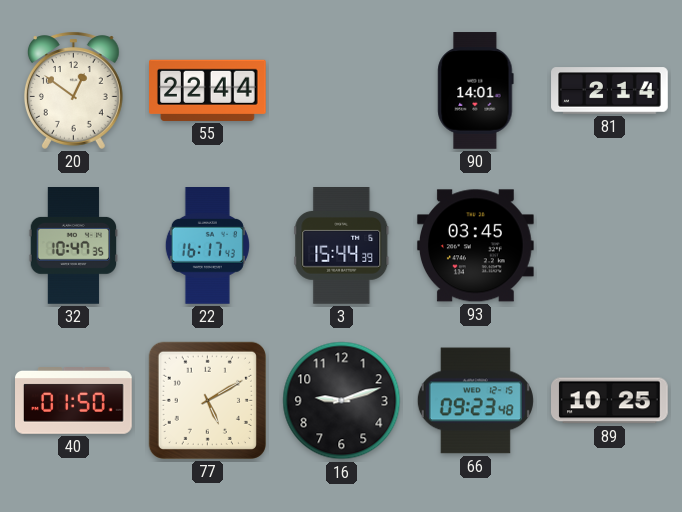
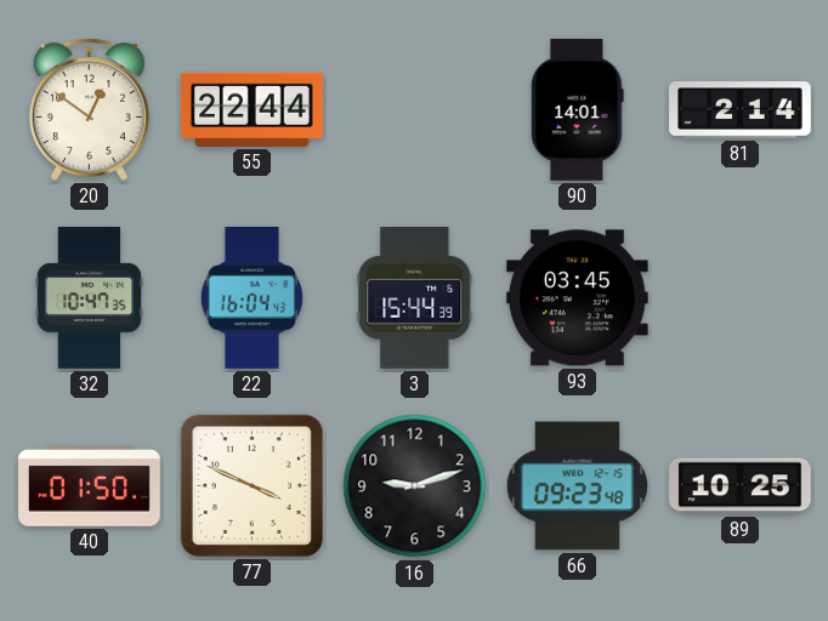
22: 16:17 -> 16:04 (251, 298)
77: 5:10 -> 3:49 (251, 485)
